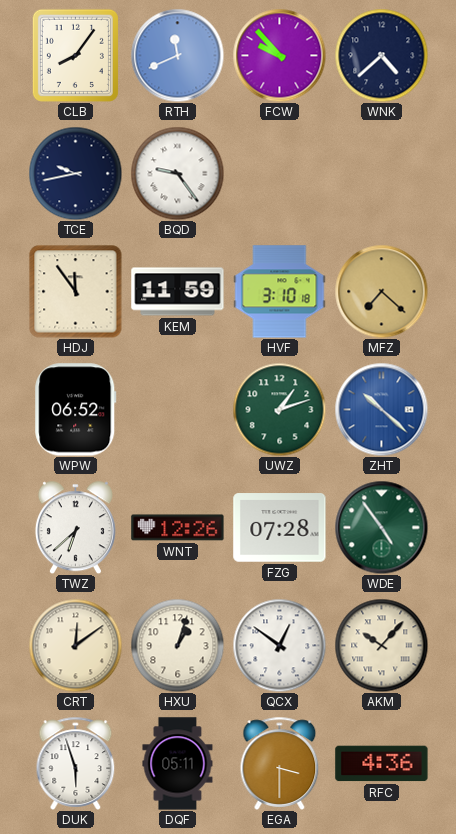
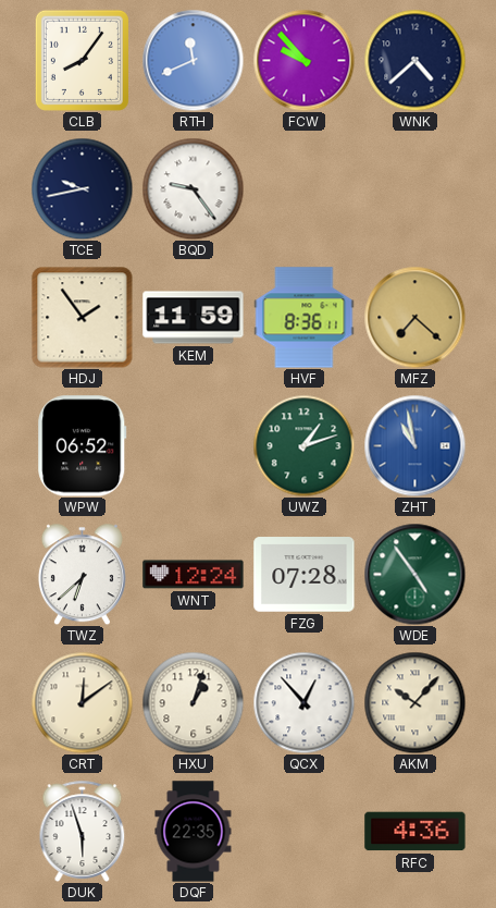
HDJ: 11:54 -> 1:54 (83, 318)
HVF: 3:10 -> 8:36 (305, 318)
ZHT: 10:22 -> 10:58 (414, 445)
WNT: 12:26 -> 12:24 (194, 575)
QCX: 12:51 -> 12:53 (303, 702)
DQF: 05:11 -> 22:35 (194, 832)
EGA: 3:30 -> none (280, 763)
